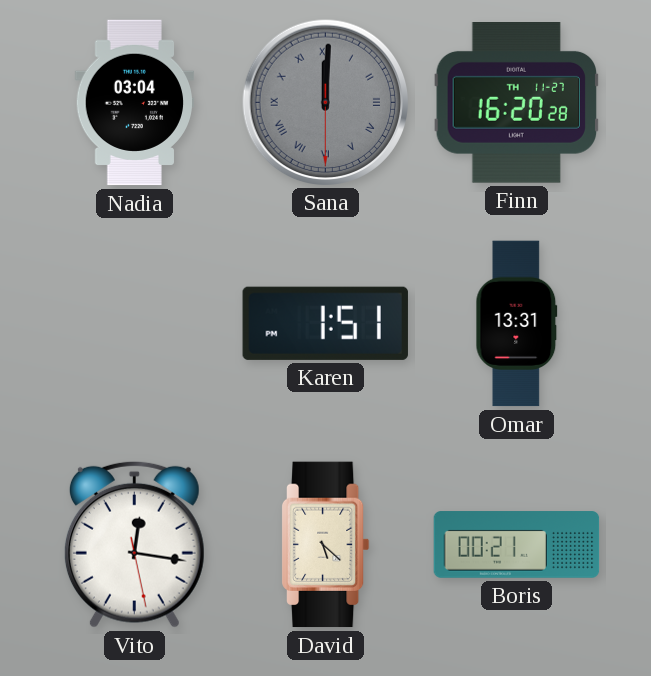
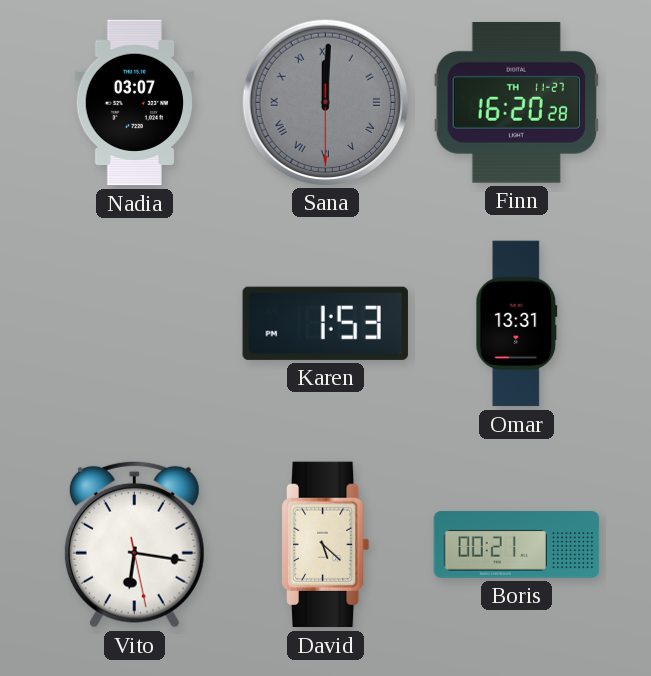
Nadia: 03:04 -> 03:07 (135, 103)
Karen: 1:51 -> 1:53 (325, 323)
Vito: 12:16 -> 6:16 (134, 544)
